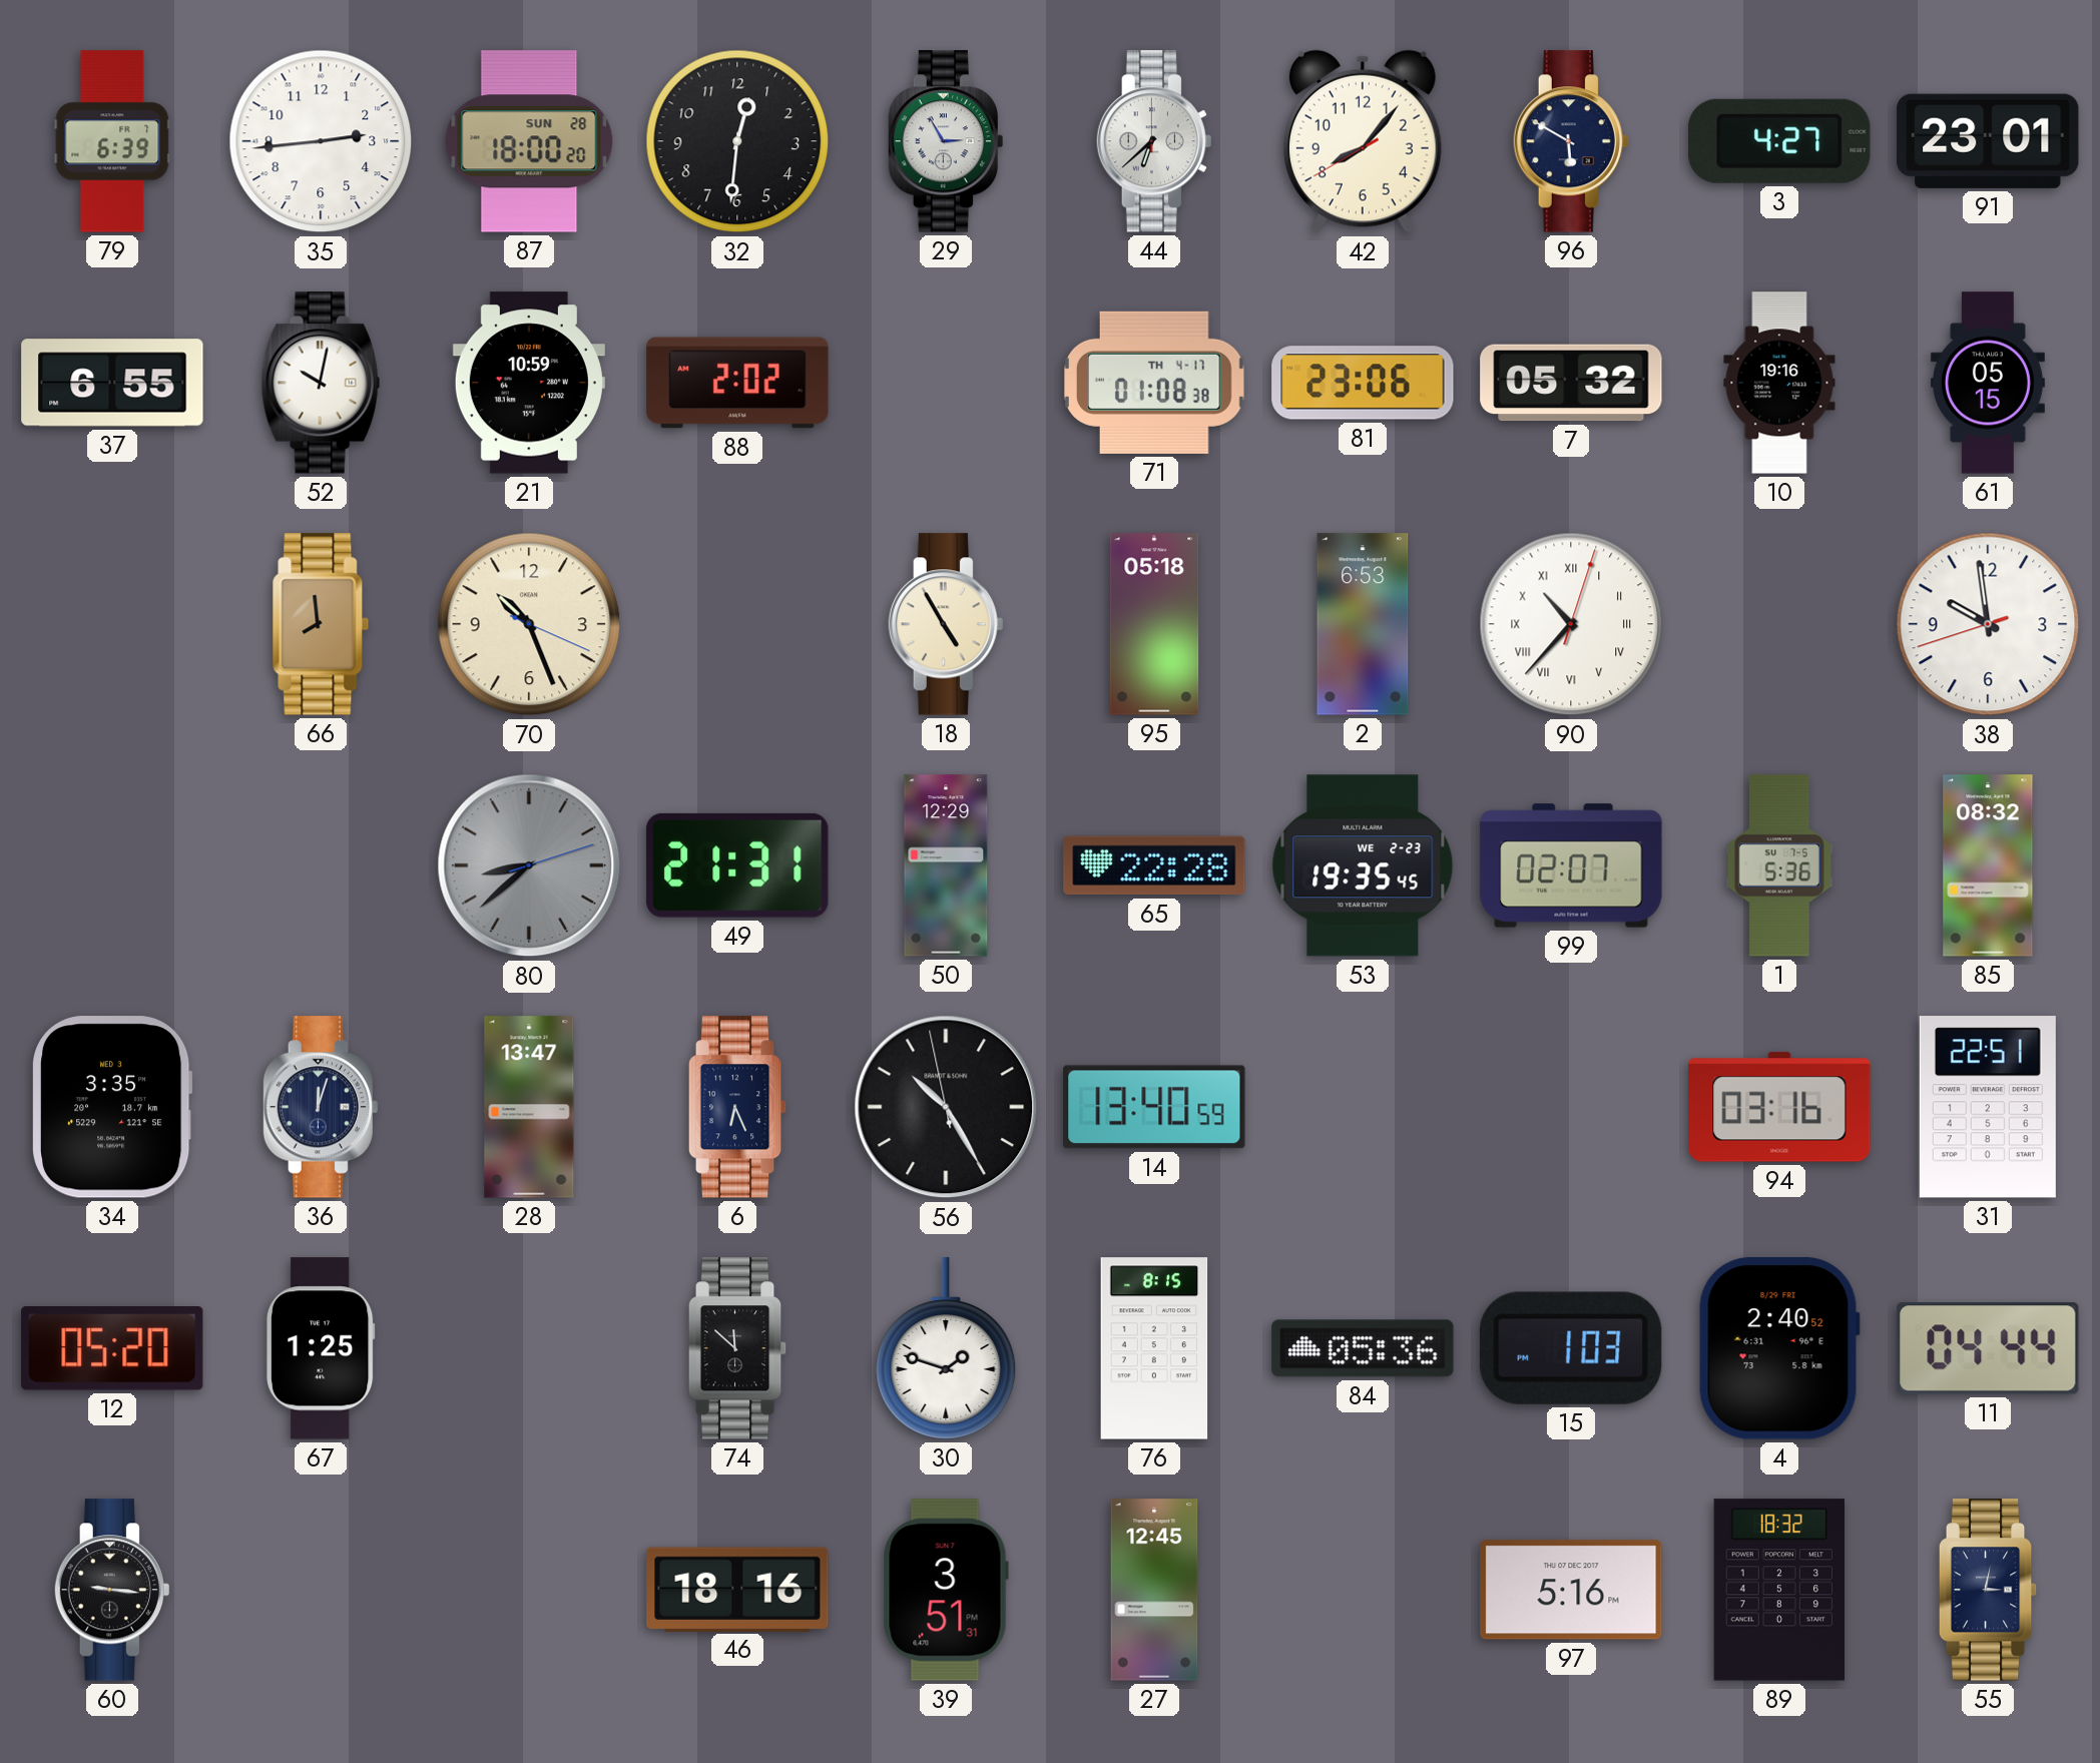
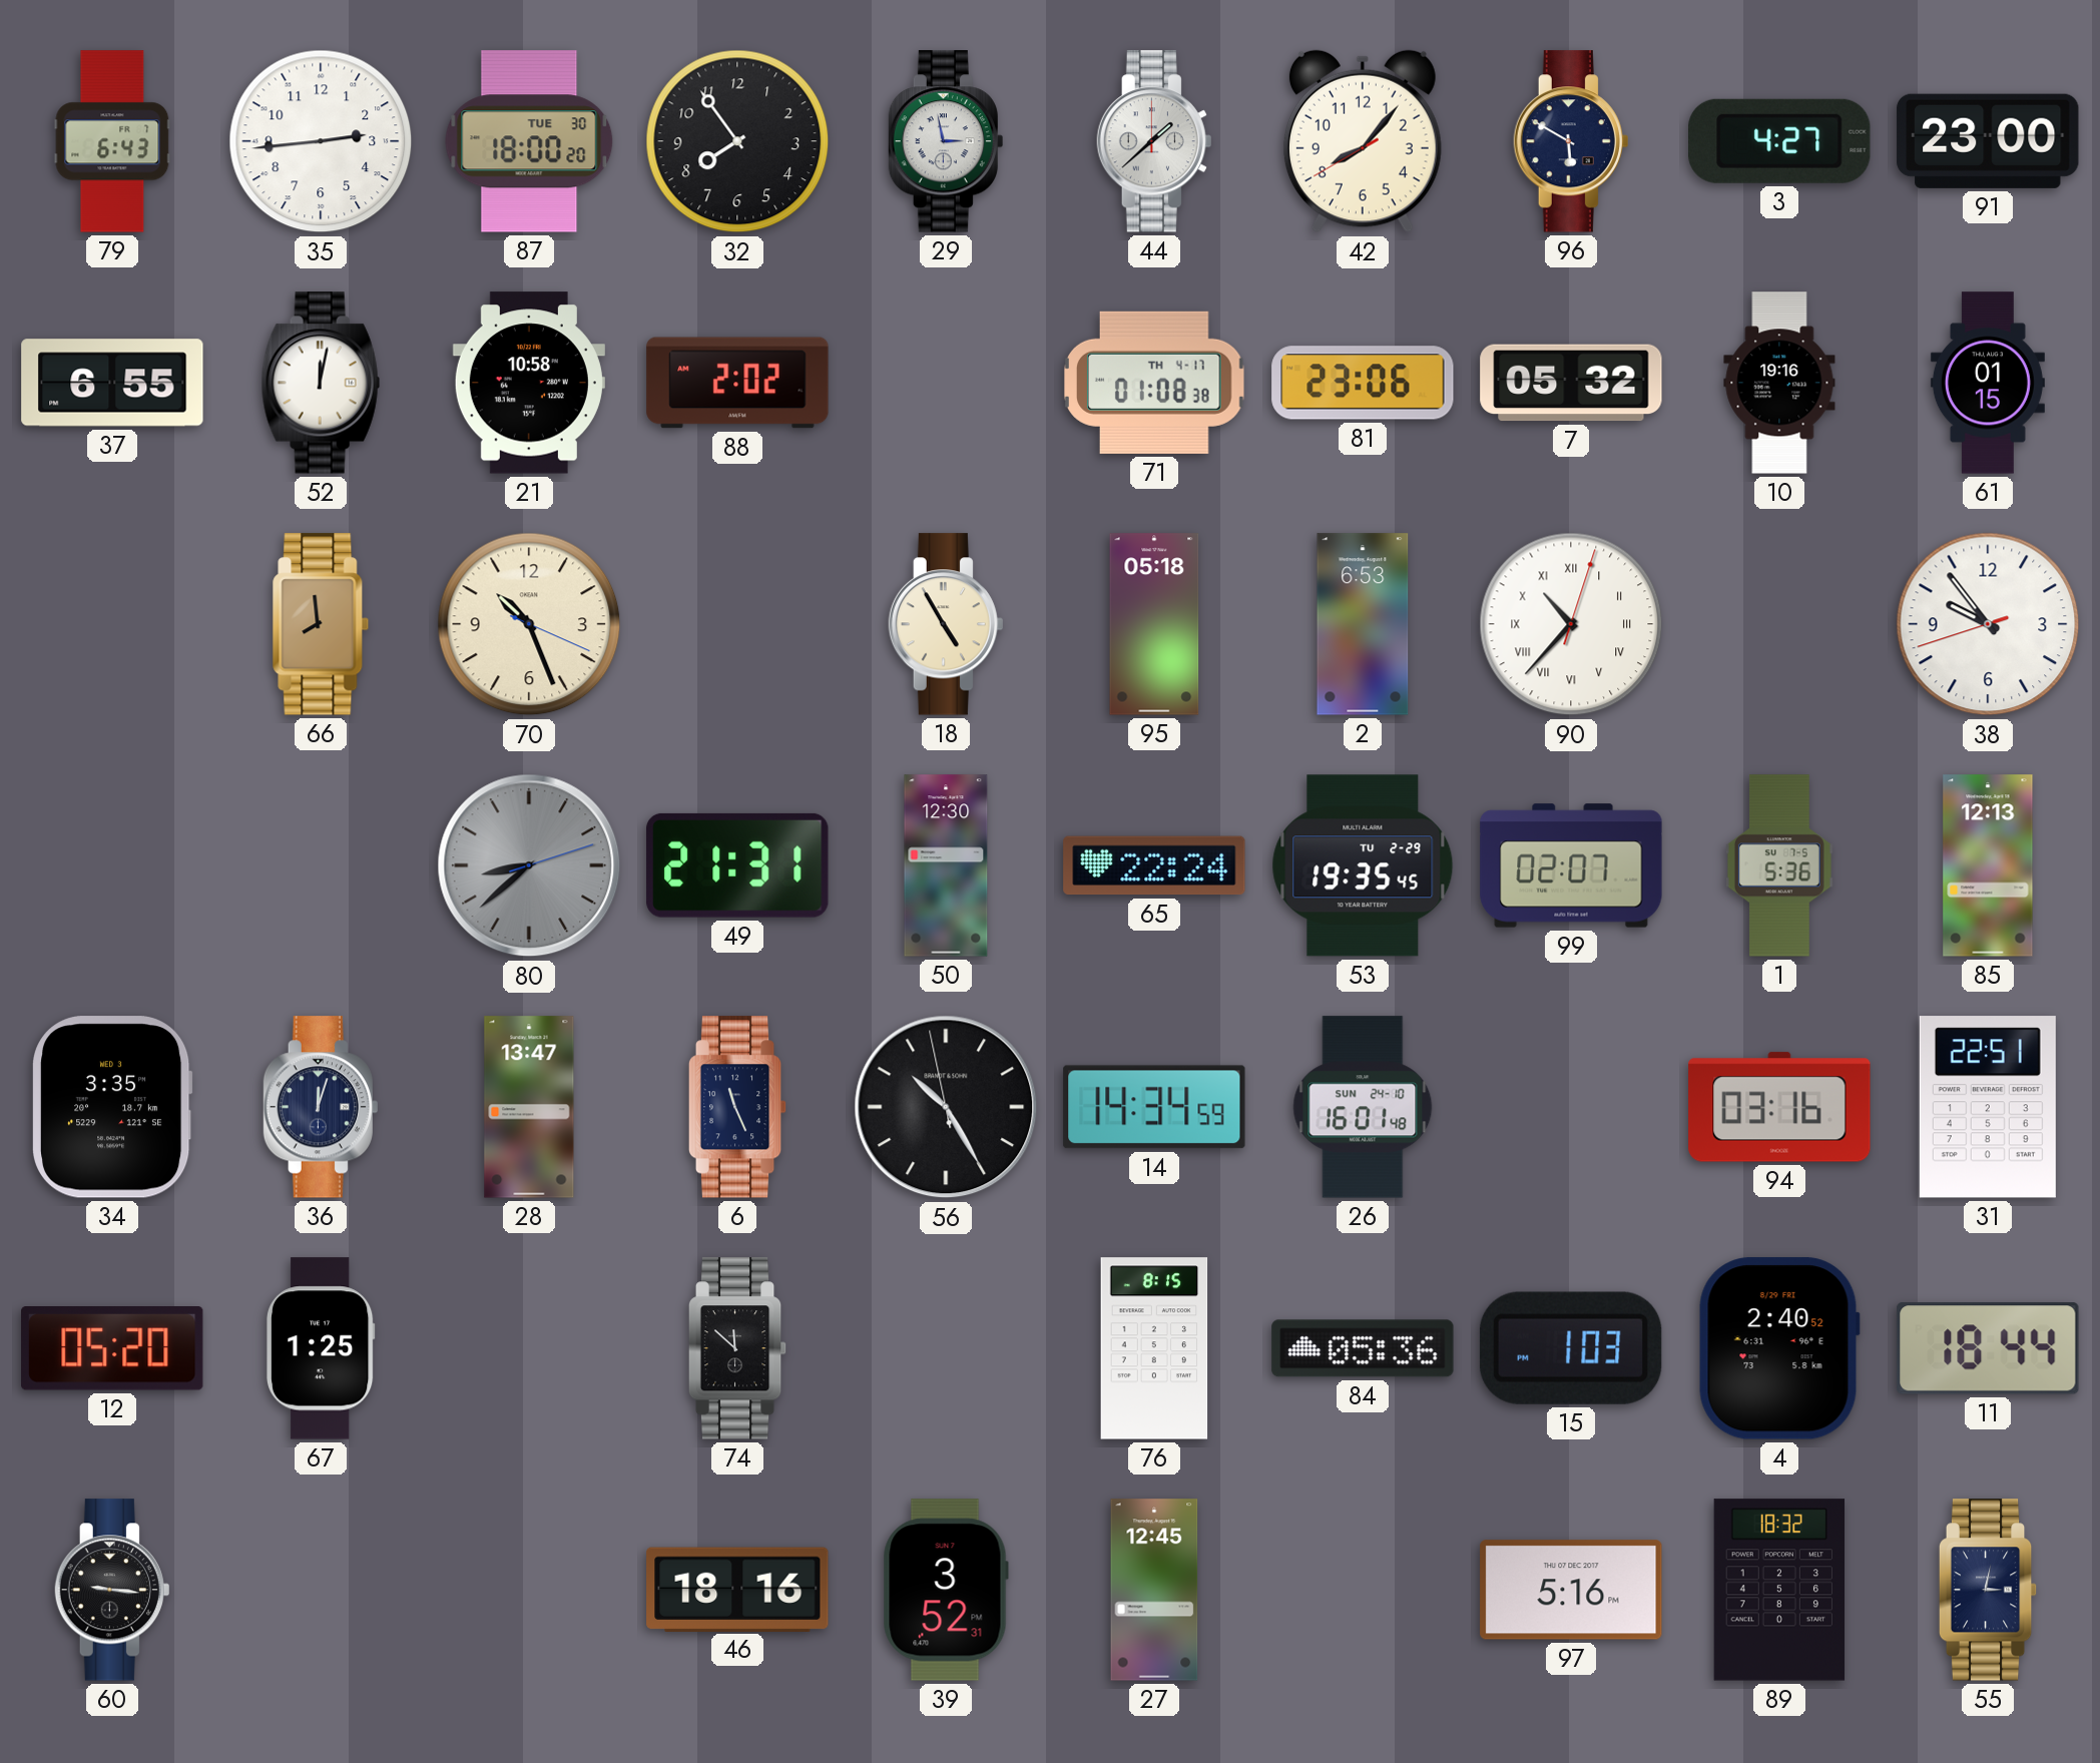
79: 6:39 -> 6:43 (112, 141)
87 date: SUN 28 -> TUE 30 (529, 141)
32: 12:31 -> 7:54 (737, 141)
29: 2:55 -> 2:58 (946, 141)
44: 6:38 -> 1:38 (1154, 141)
91: 23:01 -> 23:00 (1988, 141)
52: 10:02 -> 12:02 (321, 383)
21: 10:59 -> 10:58 (529, 383)
61: 05:15 -> 01:15 (1988, 383)
38: 9:58 -> 9:53 (1988, 624)
50: 12:29 -> 12:30 (946, 865)
65: 22:28 -> 22:24 (1154, 865)
53 date: WE 2-23 -> TU 2-29 (1363, 865)
85: 08:32 -> 12:13 (1988, 865)
6: 6:26 -> 11:26 (737, 1107)
14: 13:40 -> 14:34 (1154, 1107)
26: none -> 16:01 (1363, 1107)
30: 1:48 -> none (946, 1348)
11: 04:44 -> 18:44 (1988, 1348)
39: 3:51 -> 3:52 (946, 1590)
